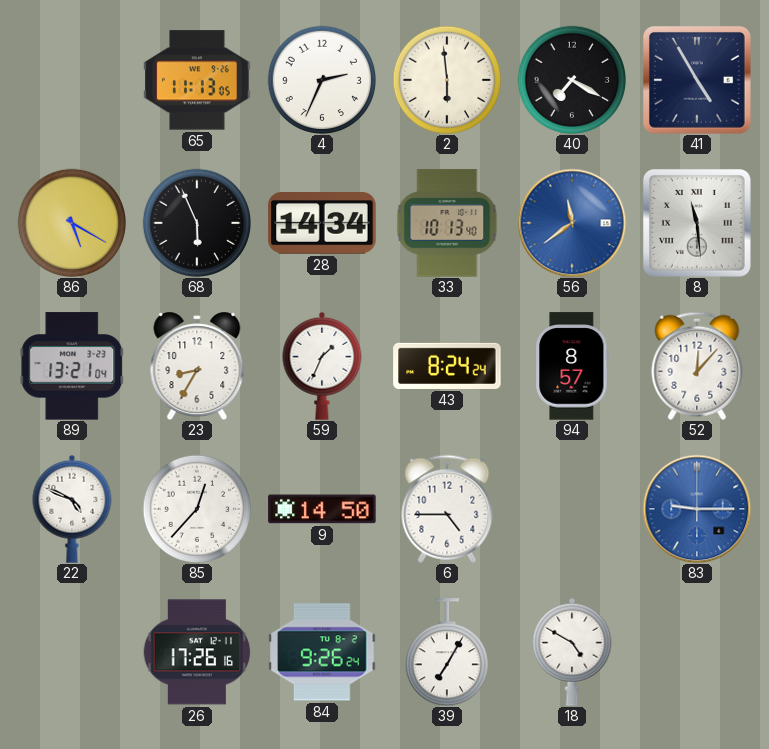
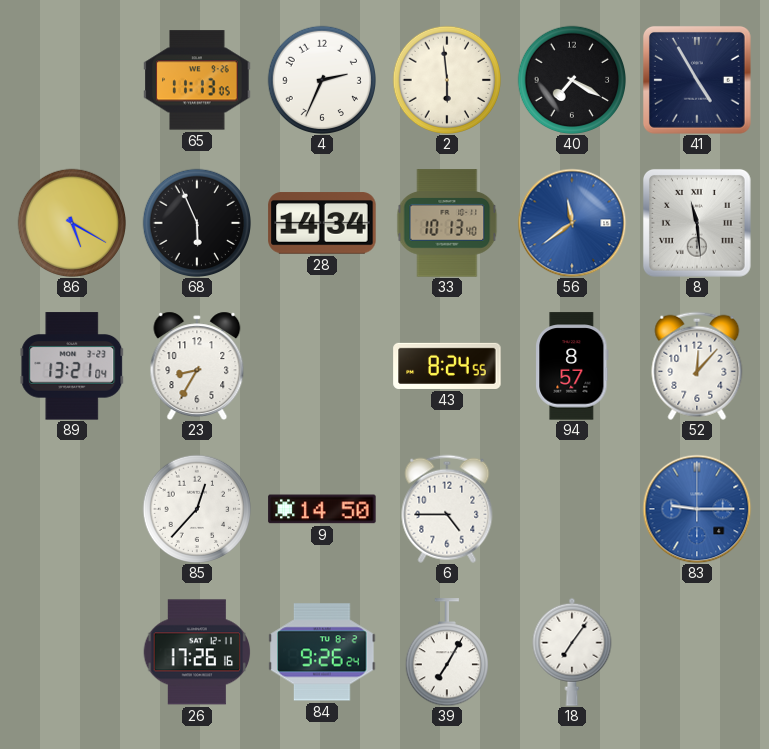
59: 1:34 -> none (322, 366)
43: 8:24:24 -> 8:24:55 (447, 366)
22: 4:49 -> none (72, 509)
18: 4:50 -> 7:06 (572, 652)
